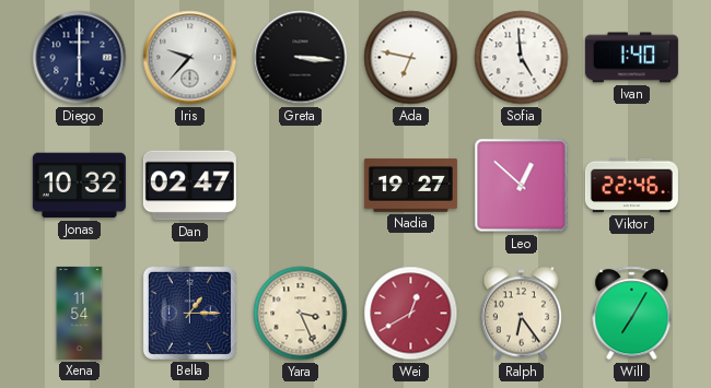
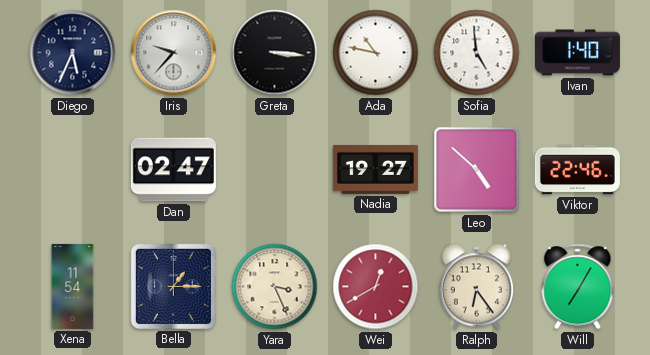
Diego: 6:00 -> 5:34 (73, 53)
Ada: 6:47 -> 10:47 (376, 53)
Jonas: 10:32 -> none (79, 186)
Leo: 12:52 -> 4:52 (477, 170)
